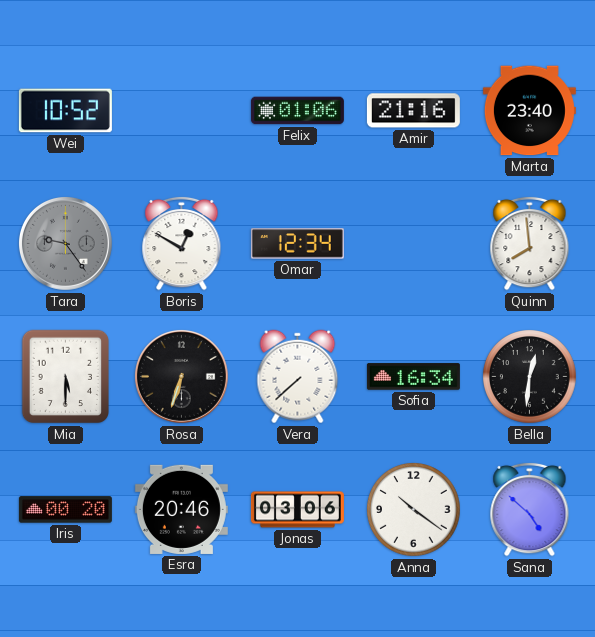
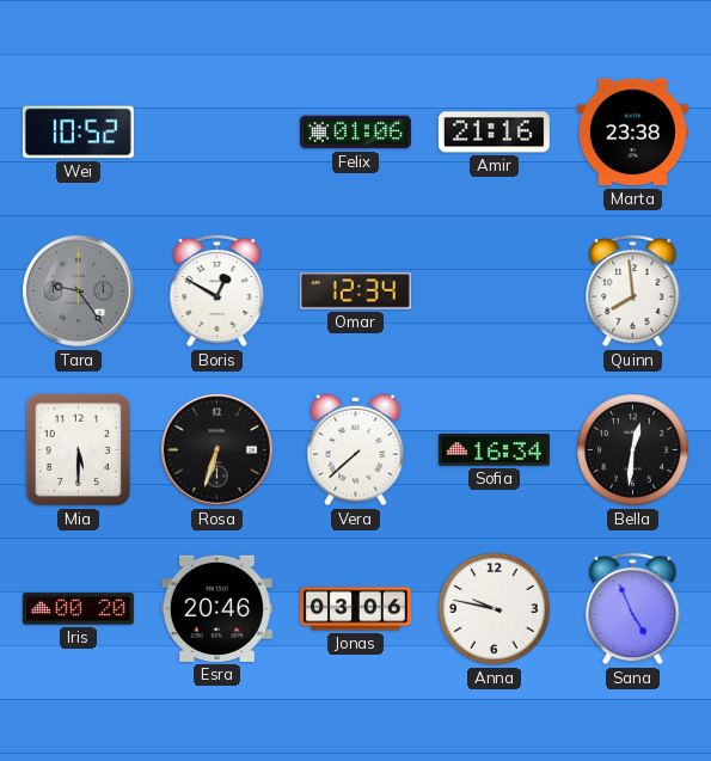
Marta: 23:40 -> 23:38 (632, 133)
Anna: 10:21 -> 9:47 (495, 609)
Sana: 4:52 -> 4:56 (633, 608)
